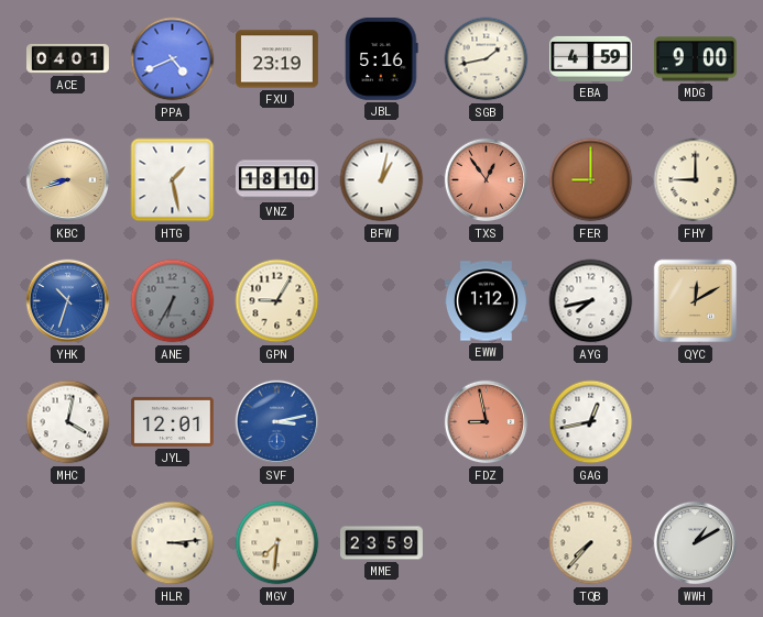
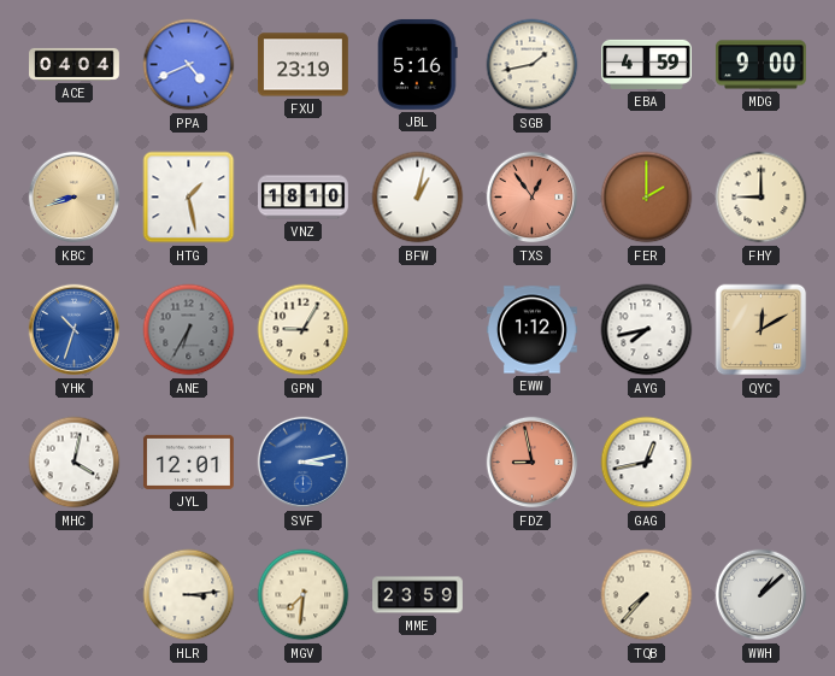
ACE: 04:01 -> 04:04 (75, 64)
FER: 9:00 -> 2:00 (647, 198)
WWH: 1:10 -> 1:08 (762, 595)
